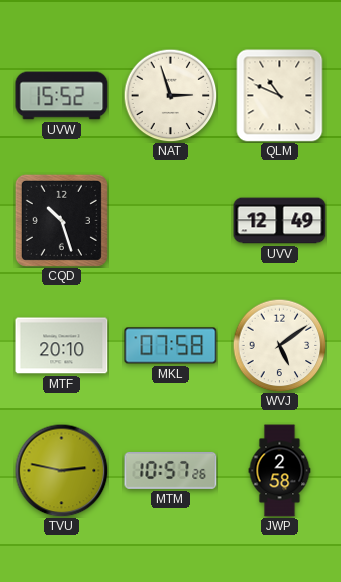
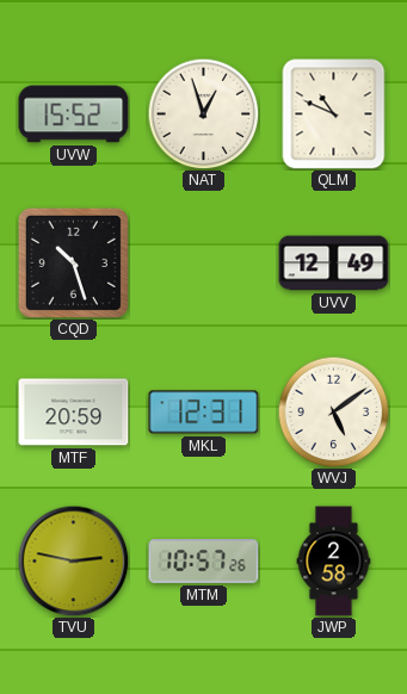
NAT: 2:57 -> 12:57 (203, 113)
MTF: 20:10 -> 20:59 (74, 413)
MKL: 07:58 -> 12:31 (204, 413)
